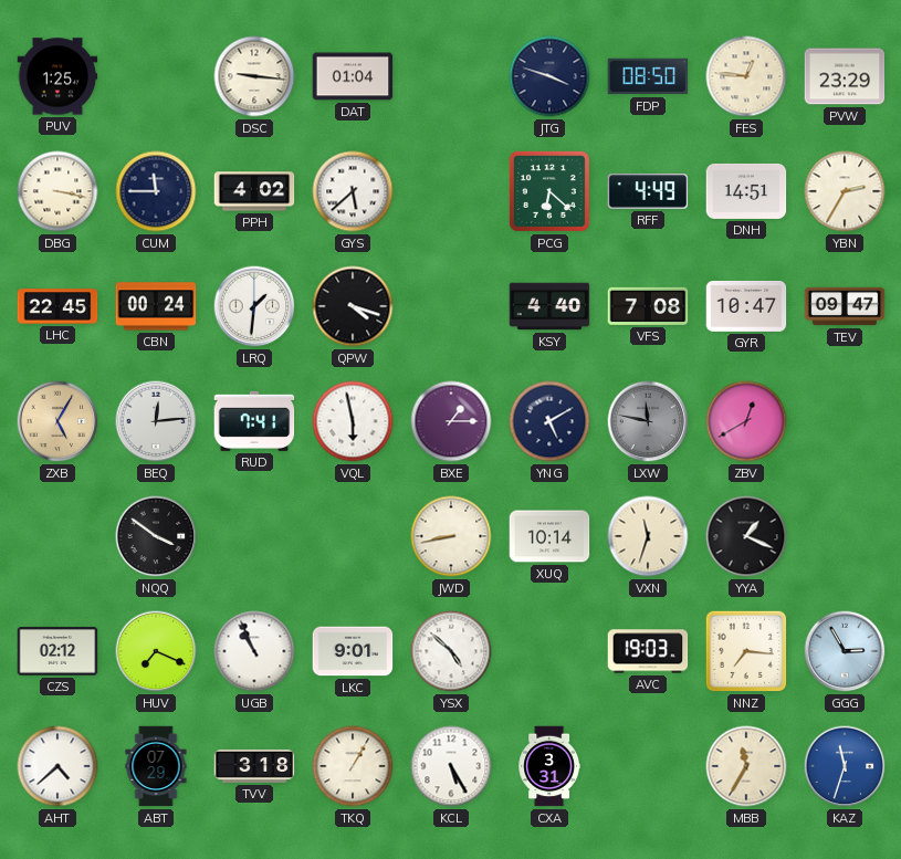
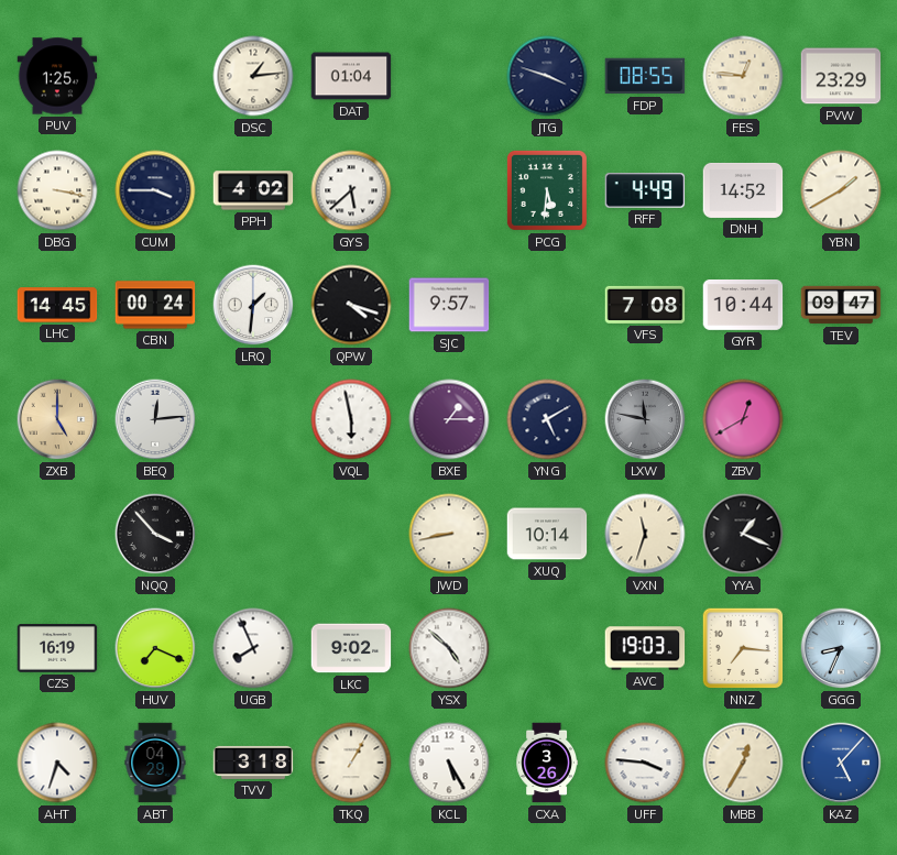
DSC: 9:16 -> 1:14 (253, 76)
FDP: 08:50 -> 08:55 (645, 76)
CUM: 11:45 -> 3:45 (155, 190)
PCG: 6:22 -> 5:31 (547, 190)
DNH: 14:51 -> 14:52 (743, 190)
YBN: 2:35 -> 1:40 (841, 190)
LHC: 22:45 -> 14:45 (57, 305)
SJC: none -> 9:57 (449, 305)
KSY: 4:40 -> none (549, 306)
GYR: 10:47 -> 10:44 (743, 305)
ZXB: 5:05 -> 5:00 (57, 419)
RUD: 7:41 -> none (254, 421)
NQQ: 3:51 -> 3:53 (155, 534)
CZS: 02:12 -> 16:19 (57, 648)
UGB: 10:56 -> 7:56 (253, 648)
LKC: 9:01 -> 9:02 (351, 648)
GGG: 2:55 -> 8:34 (841, 648)
AHT: 4:38 -> 4:33 (57, 763)
ABT: 07:29 -> 04:29 (155, 763)
CXA: 3:31 -> 3:26 (547, 763)
UFF: none -> 3:46 (645, 763)
MBB: 11:35 -> 12:35 (743, 763)
KAZ: 11:33 -> 5:07 (841, 763)
